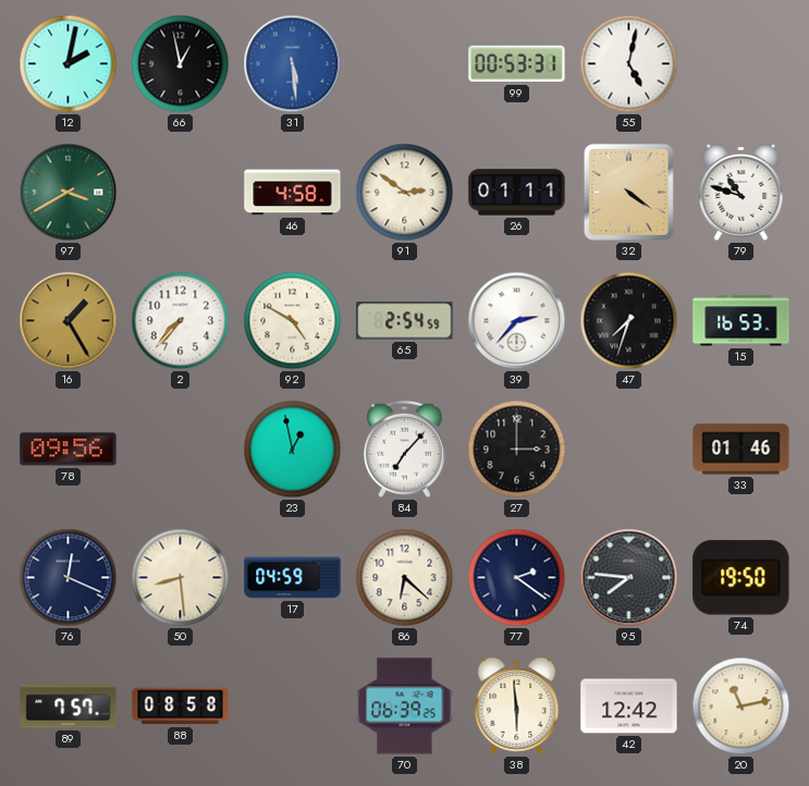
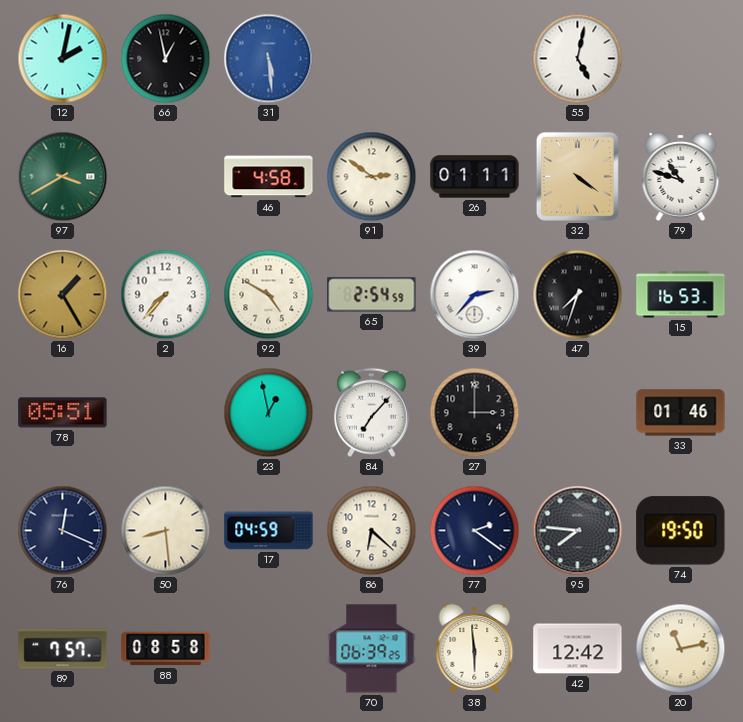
99: 00:53 -> none (517, 64)
78: 09:56 -> 05:51 (63, 413)
